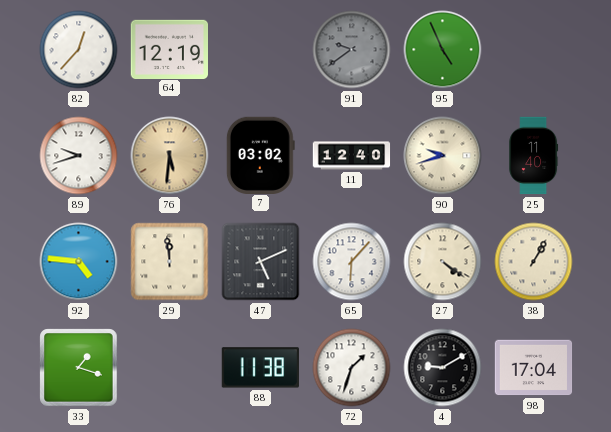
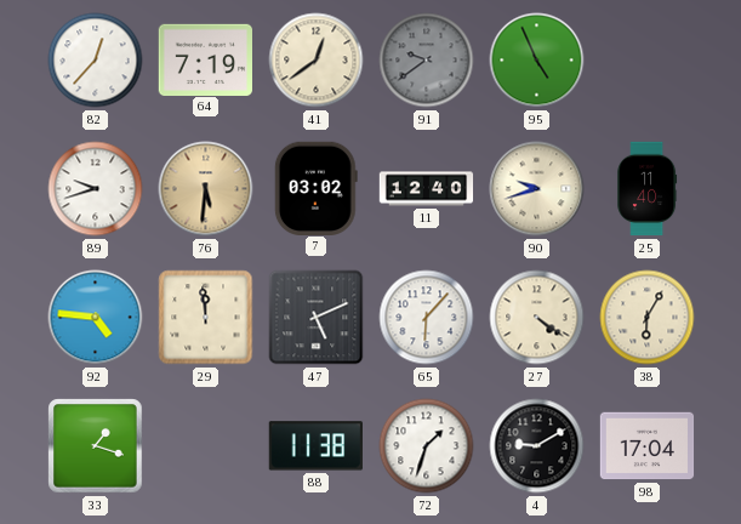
64: 12:19 -> 7:19 (205, 59)
41: none -> 12:39 (317, 61)
38: 1:05 -> 6:05 (648, 318)
